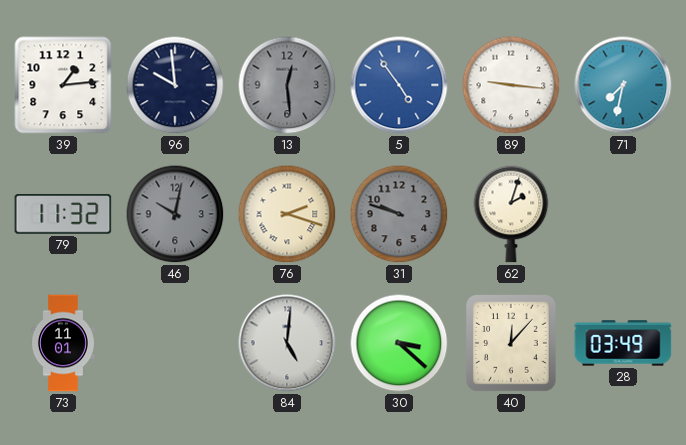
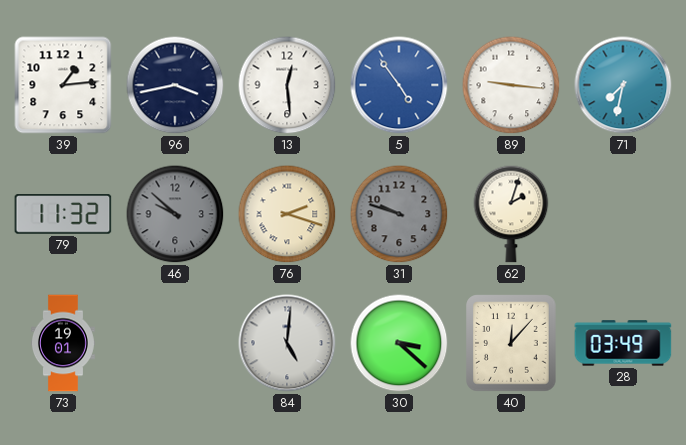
96: 9:59 -> 3:43 (175, 85)
13 dial: grey -> white (287, 85)
46: 10:02 -> 9:52 (175, 214)
73: 11:01 -> 19:01 (63, 343)
